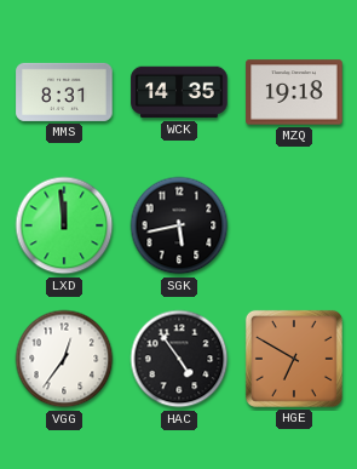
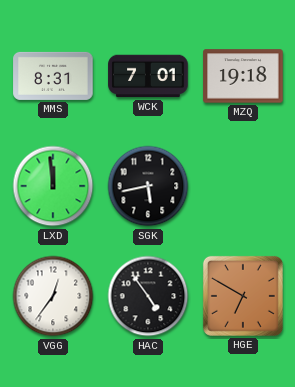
WCK: 14:35 -> 7:01 (148, 76)
